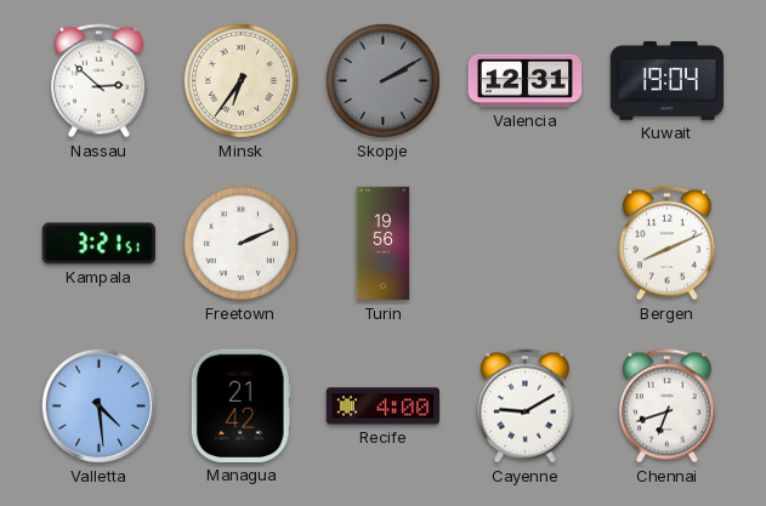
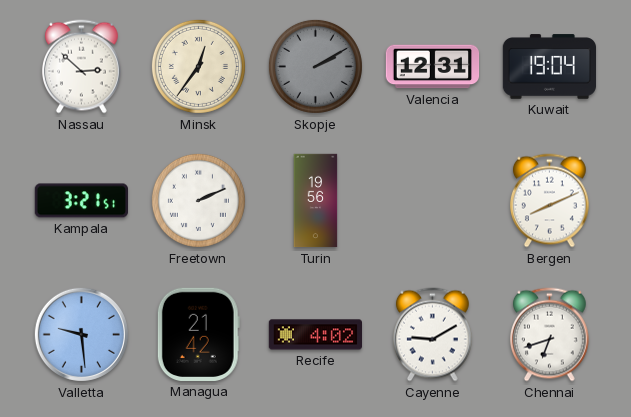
Minsk: 6:36 -> 12:36 (198, 66)
Valletta: 4:29 -> 9:29 (81, 334)
Recife: 4:00 -> 4:02 (315, 335)
